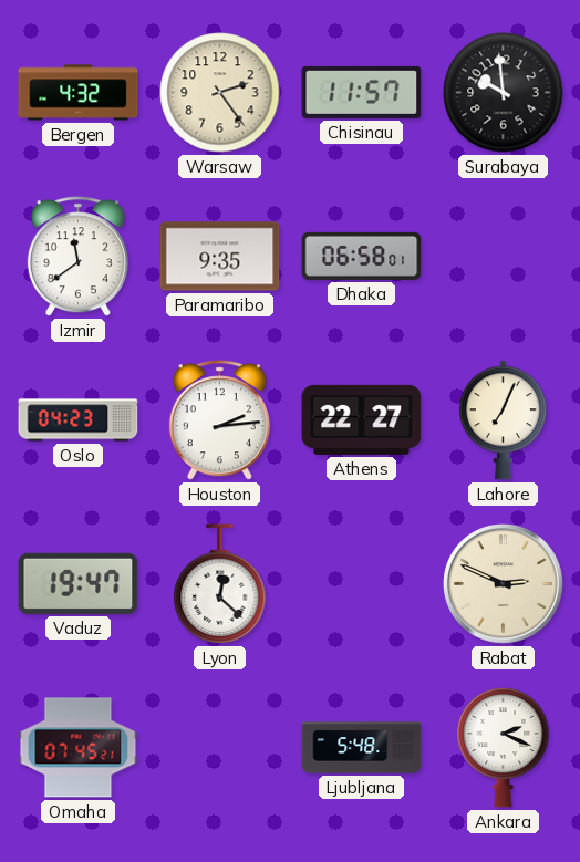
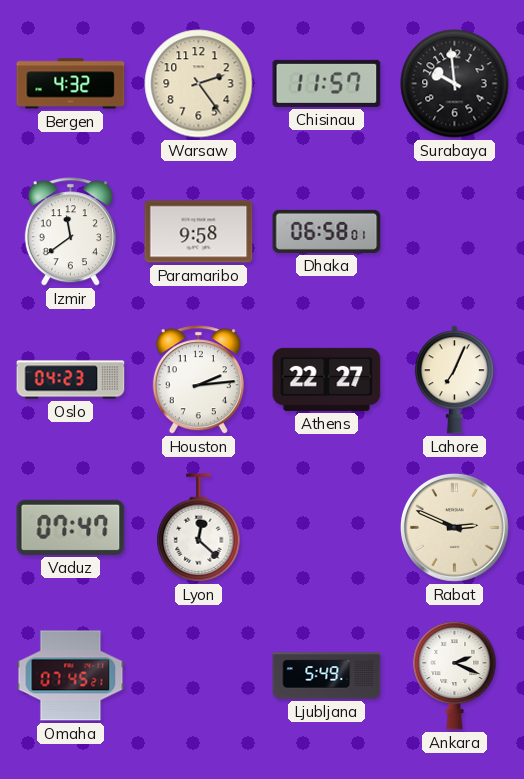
Paramaribo: 9:35 -> 9:58 (199, 232)
Vaduz: 19:47 -> 07:47 (71, 527)
Ljubljana: 5:48 -> 5:49 (327, 676)
